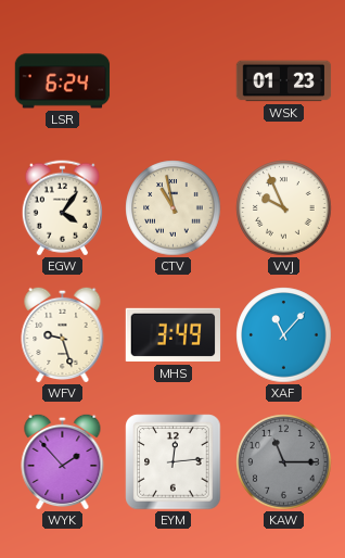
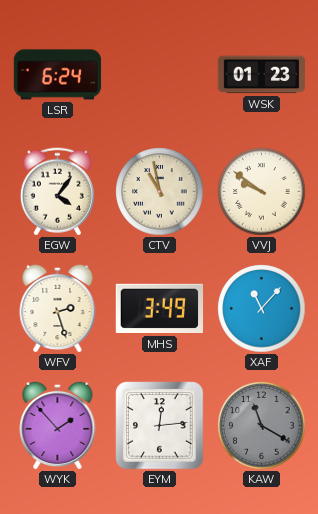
VVJ: 9:56 -> 9:51 (262, 192)
WFV: 9:27 -> 2:27 (58, 308)
KAW: 11:15 -> 11:20 (262, 426)
